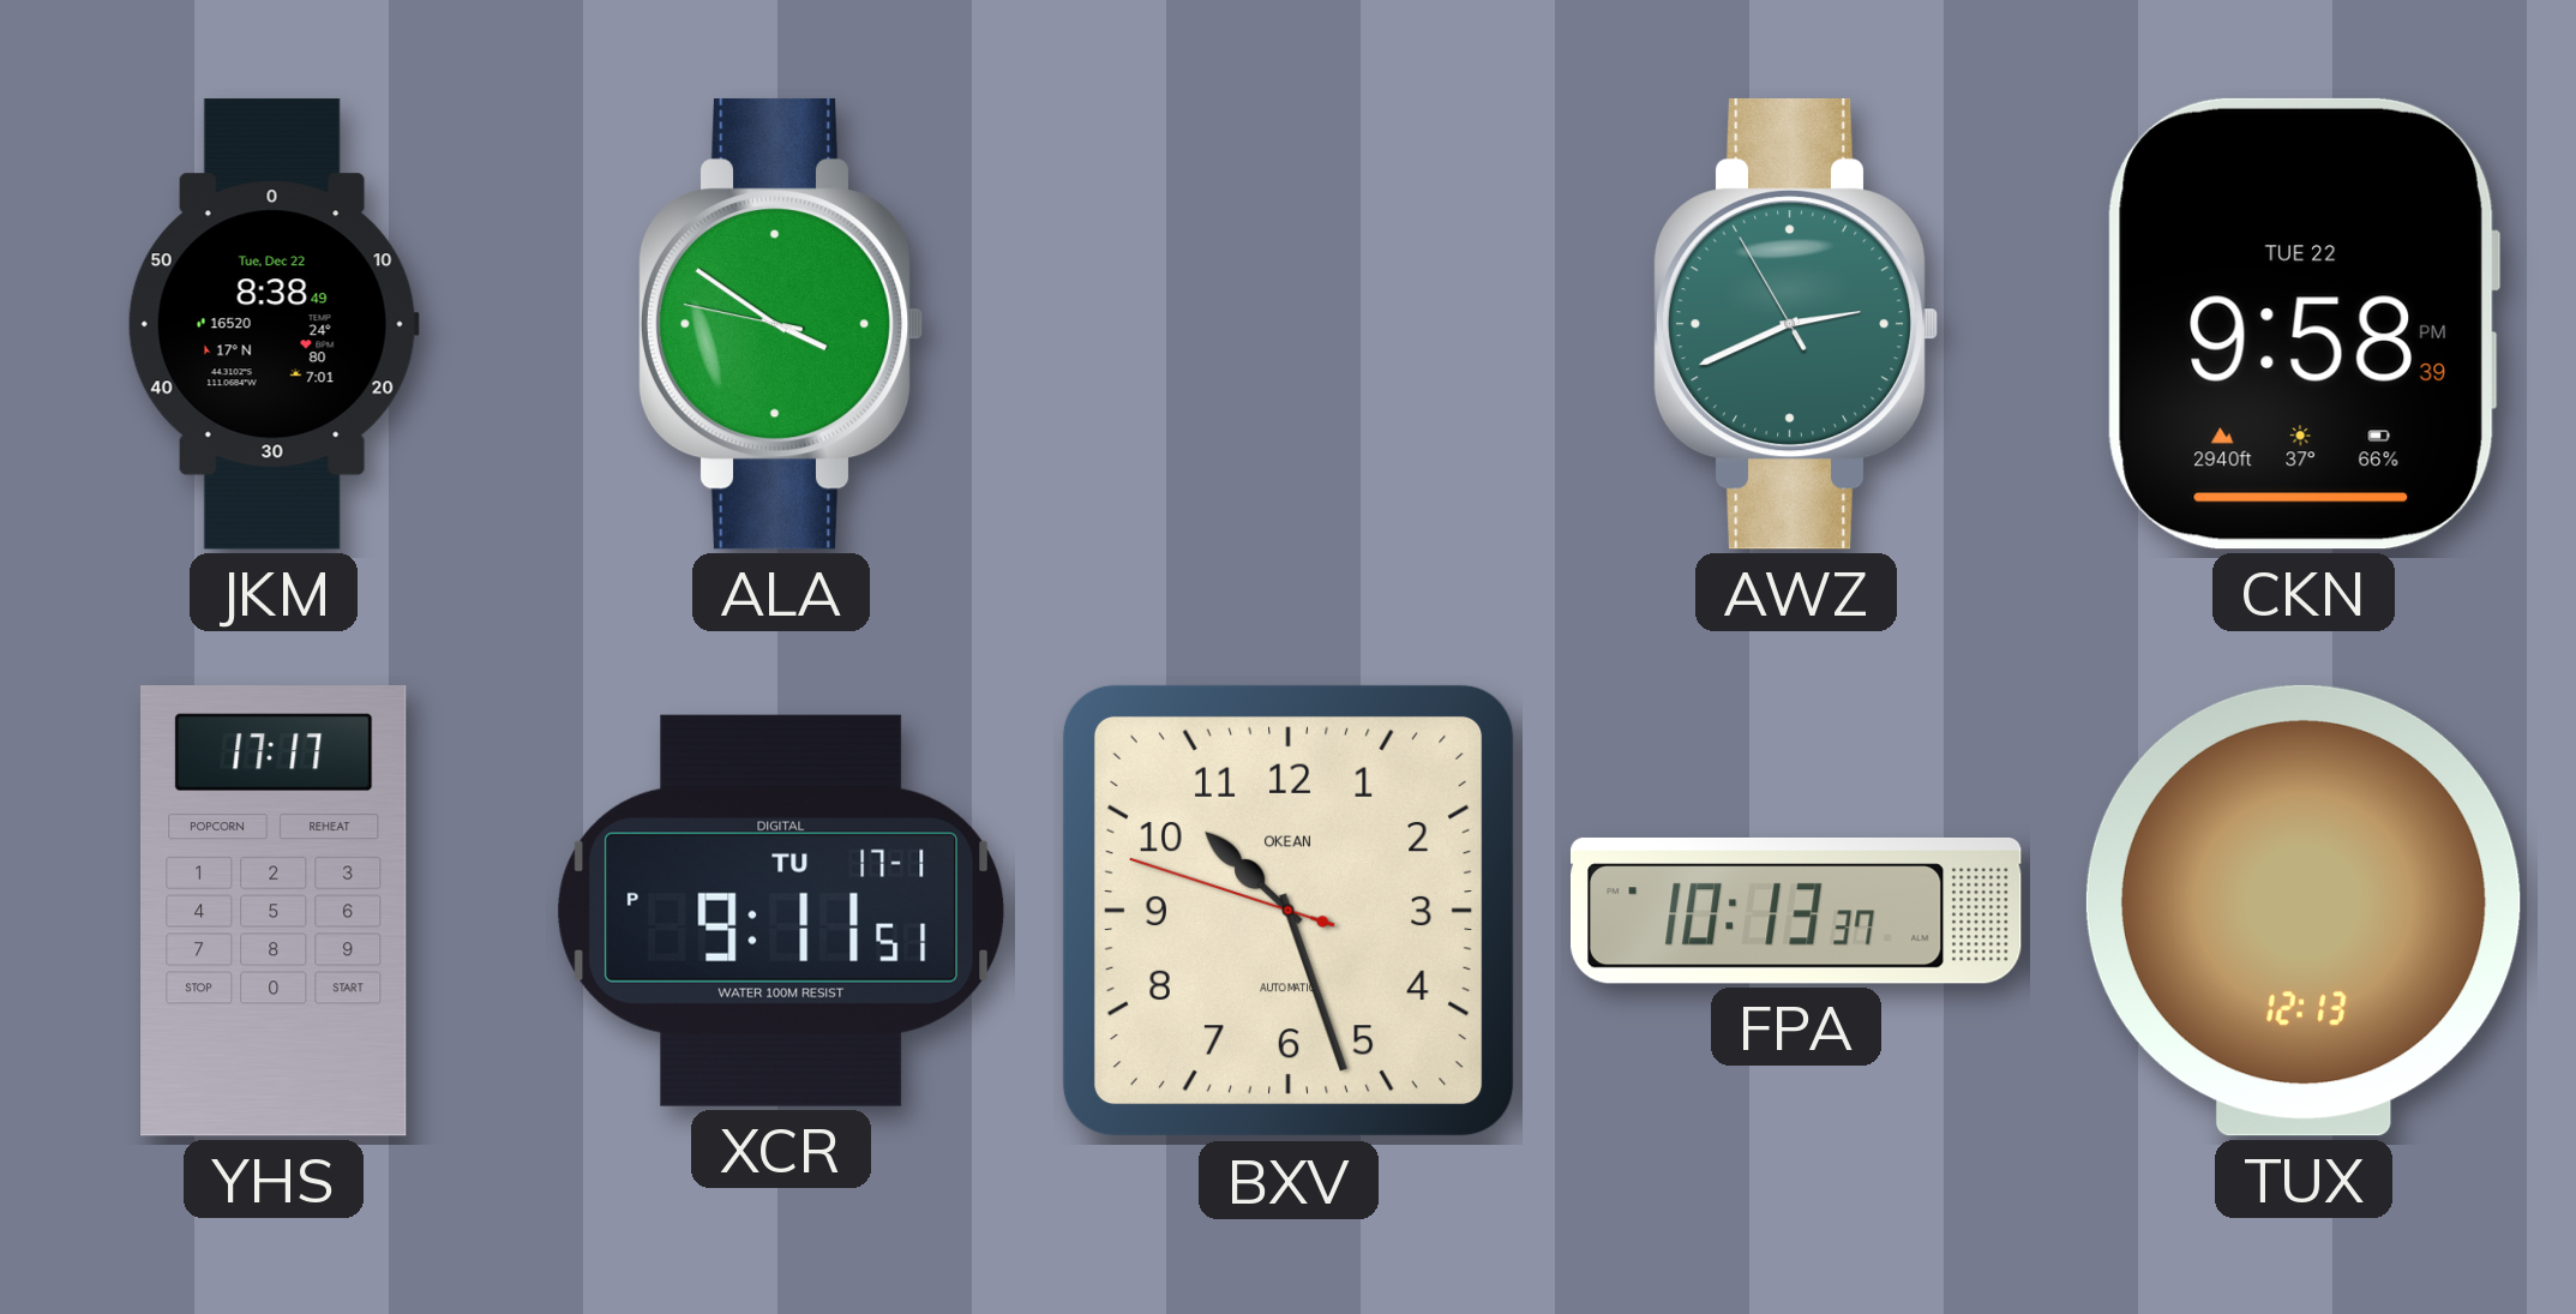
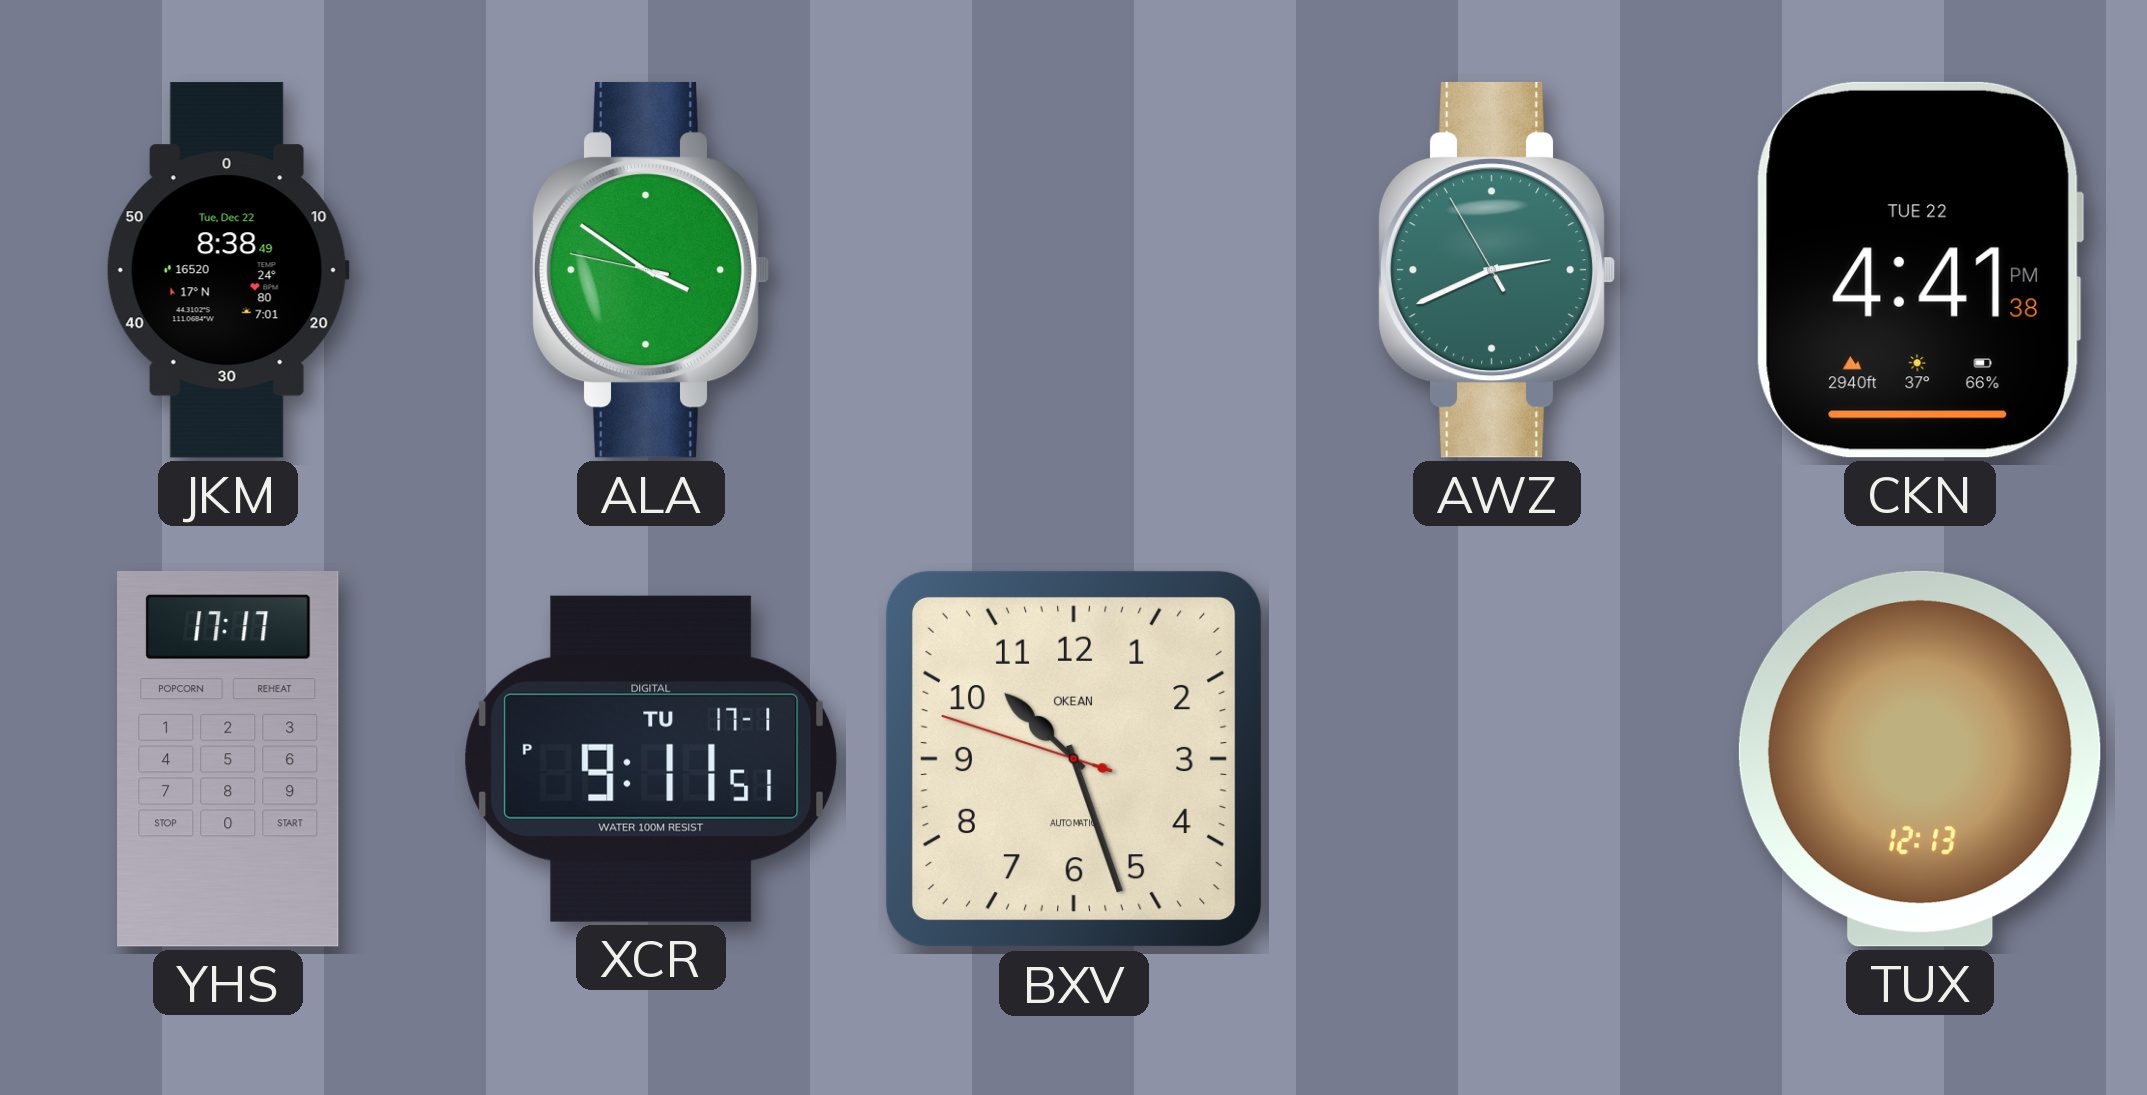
CKN: 9:58 -> 4:41 (1920, 270)
FPA: 10:13 -> none (1797, 911)
